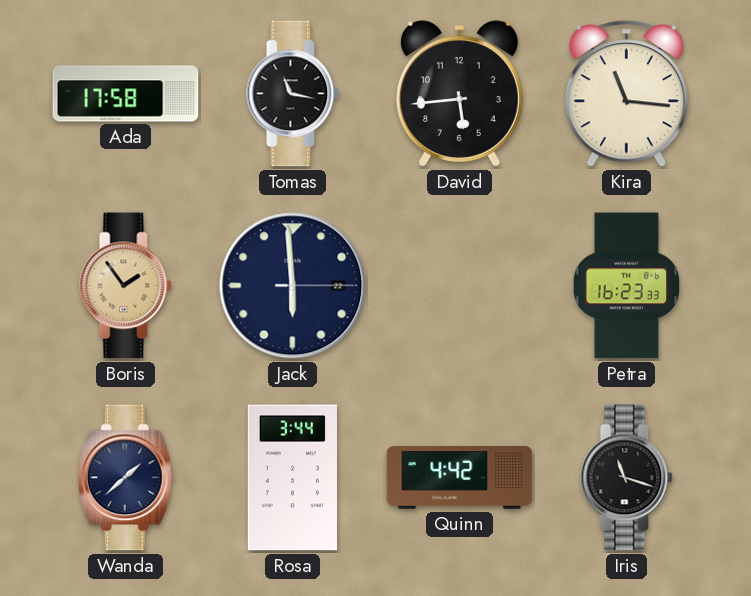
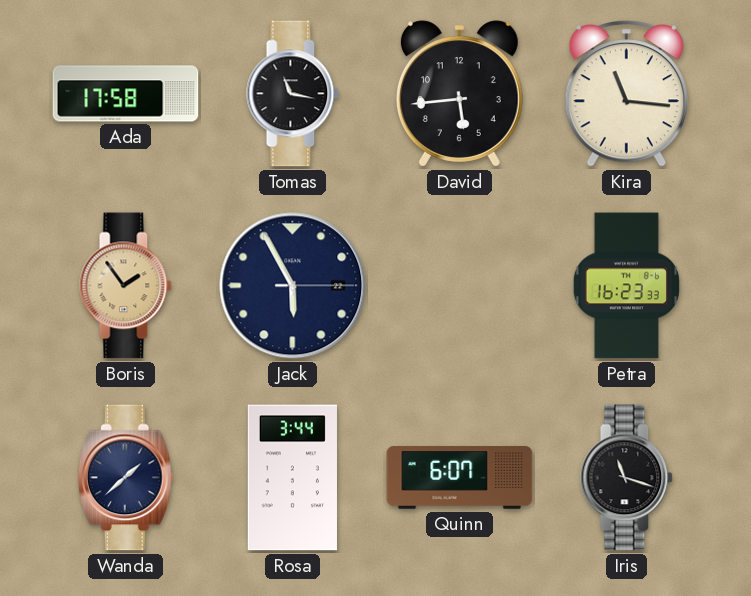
Jack: 5:59 -> 5:55 (293, 286)
Quinn: 4:42 -> 6:07 (460, 478)
